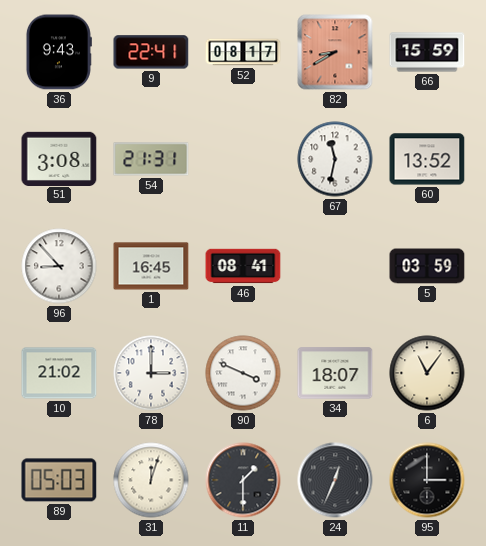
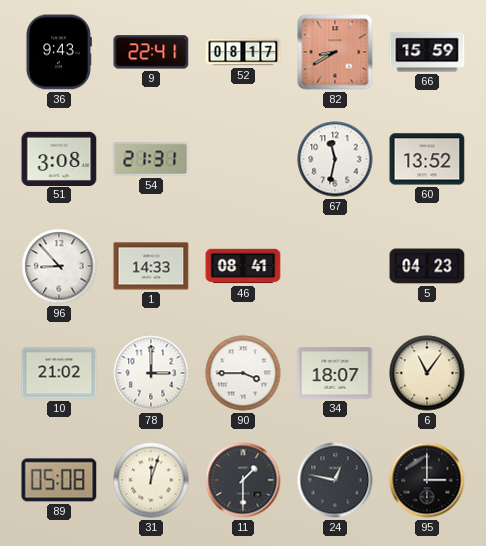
1: 16:45 -> 14:33 (151, 266)
5: 03:59 -> 04:23 (427, 266)
90: 3:49 -> 3:45 (243, 373)
89: 05:03 -> 05:08 (59, 480)
24: 12:34 -> 12:47 (335, 480)
